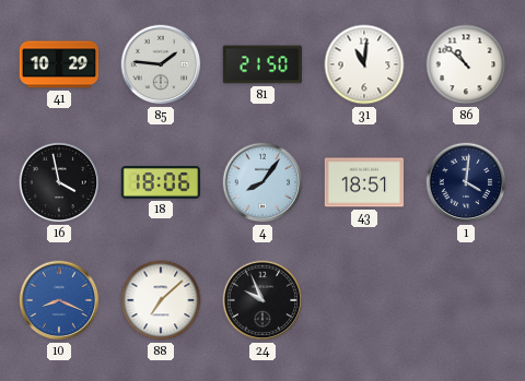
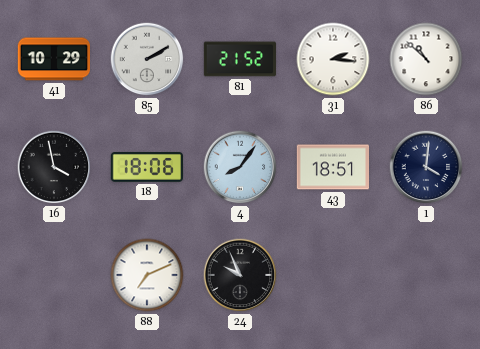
85: 1:46 -> 2:10 (147, 59)
81: 21:50 -> 21:52 (240, 59)
31: 11:01 -> 2:16 (333, 59)
10: 8:19 -> none (59, 300)
88: 7:08 -> 7:11 (147, 275)
